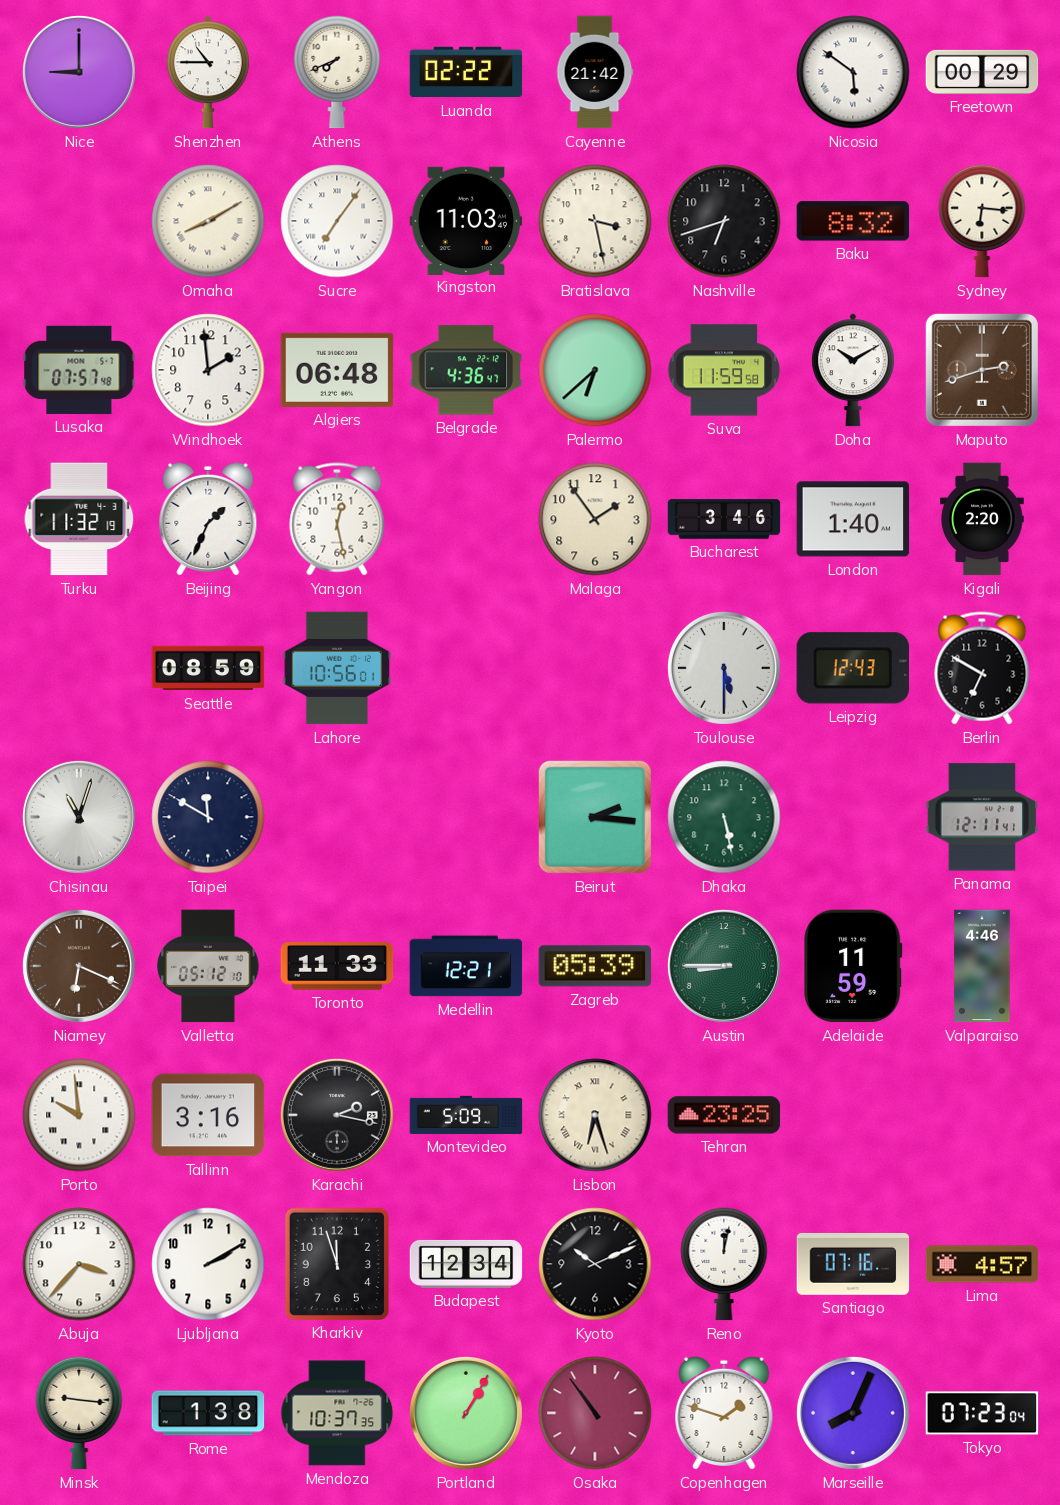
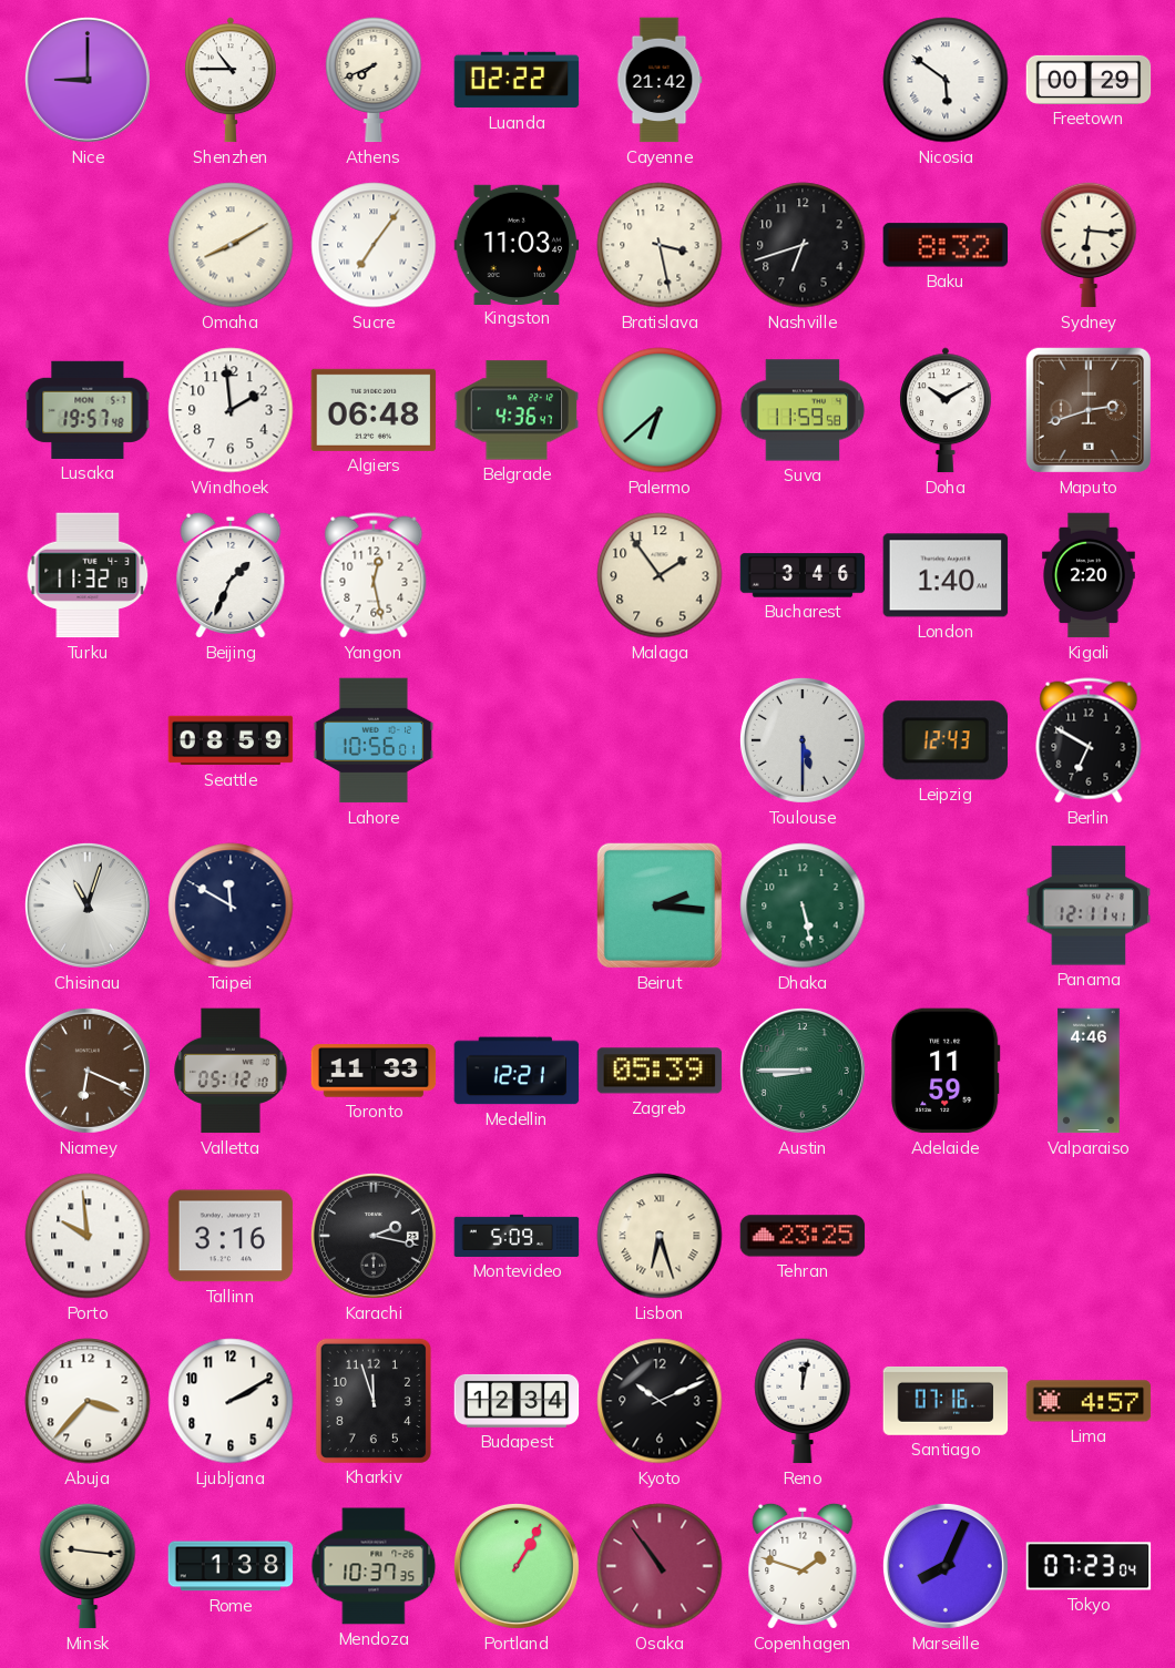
Lusaka: 07:57 -> 19:57 (88, 410)
